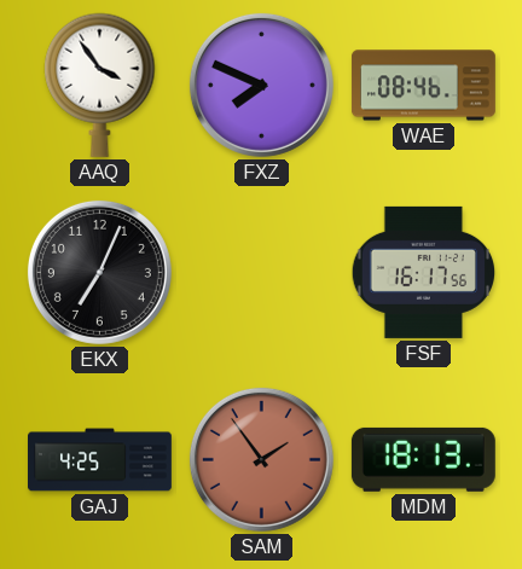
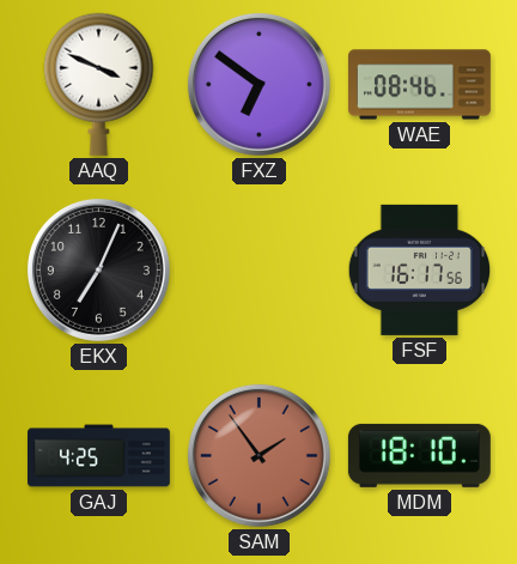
AAQ: 3:54 -> 3:49 (99, 84)
FXZ: 7:49 -> 6:51 (258, 84)
MDM: 18:13 -> 18:10 (419, 455)
